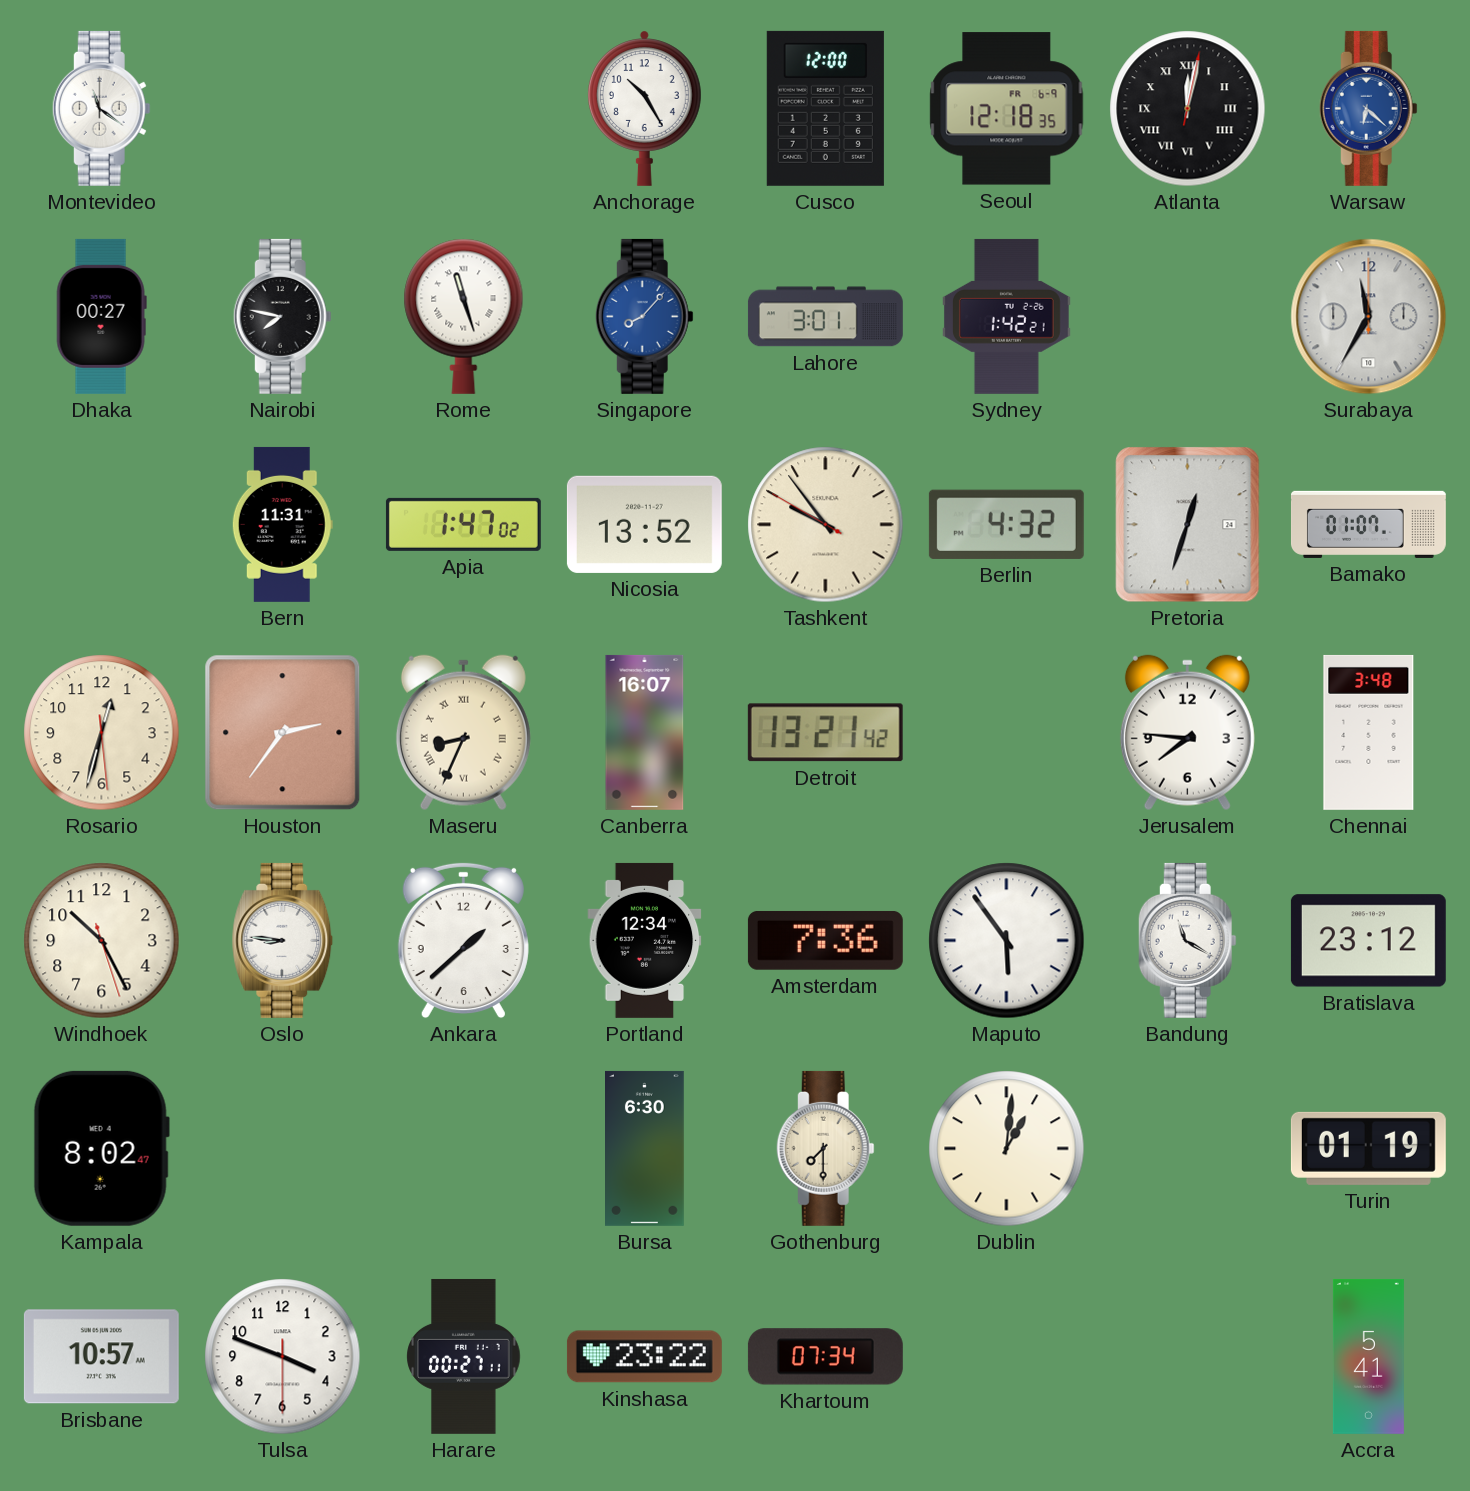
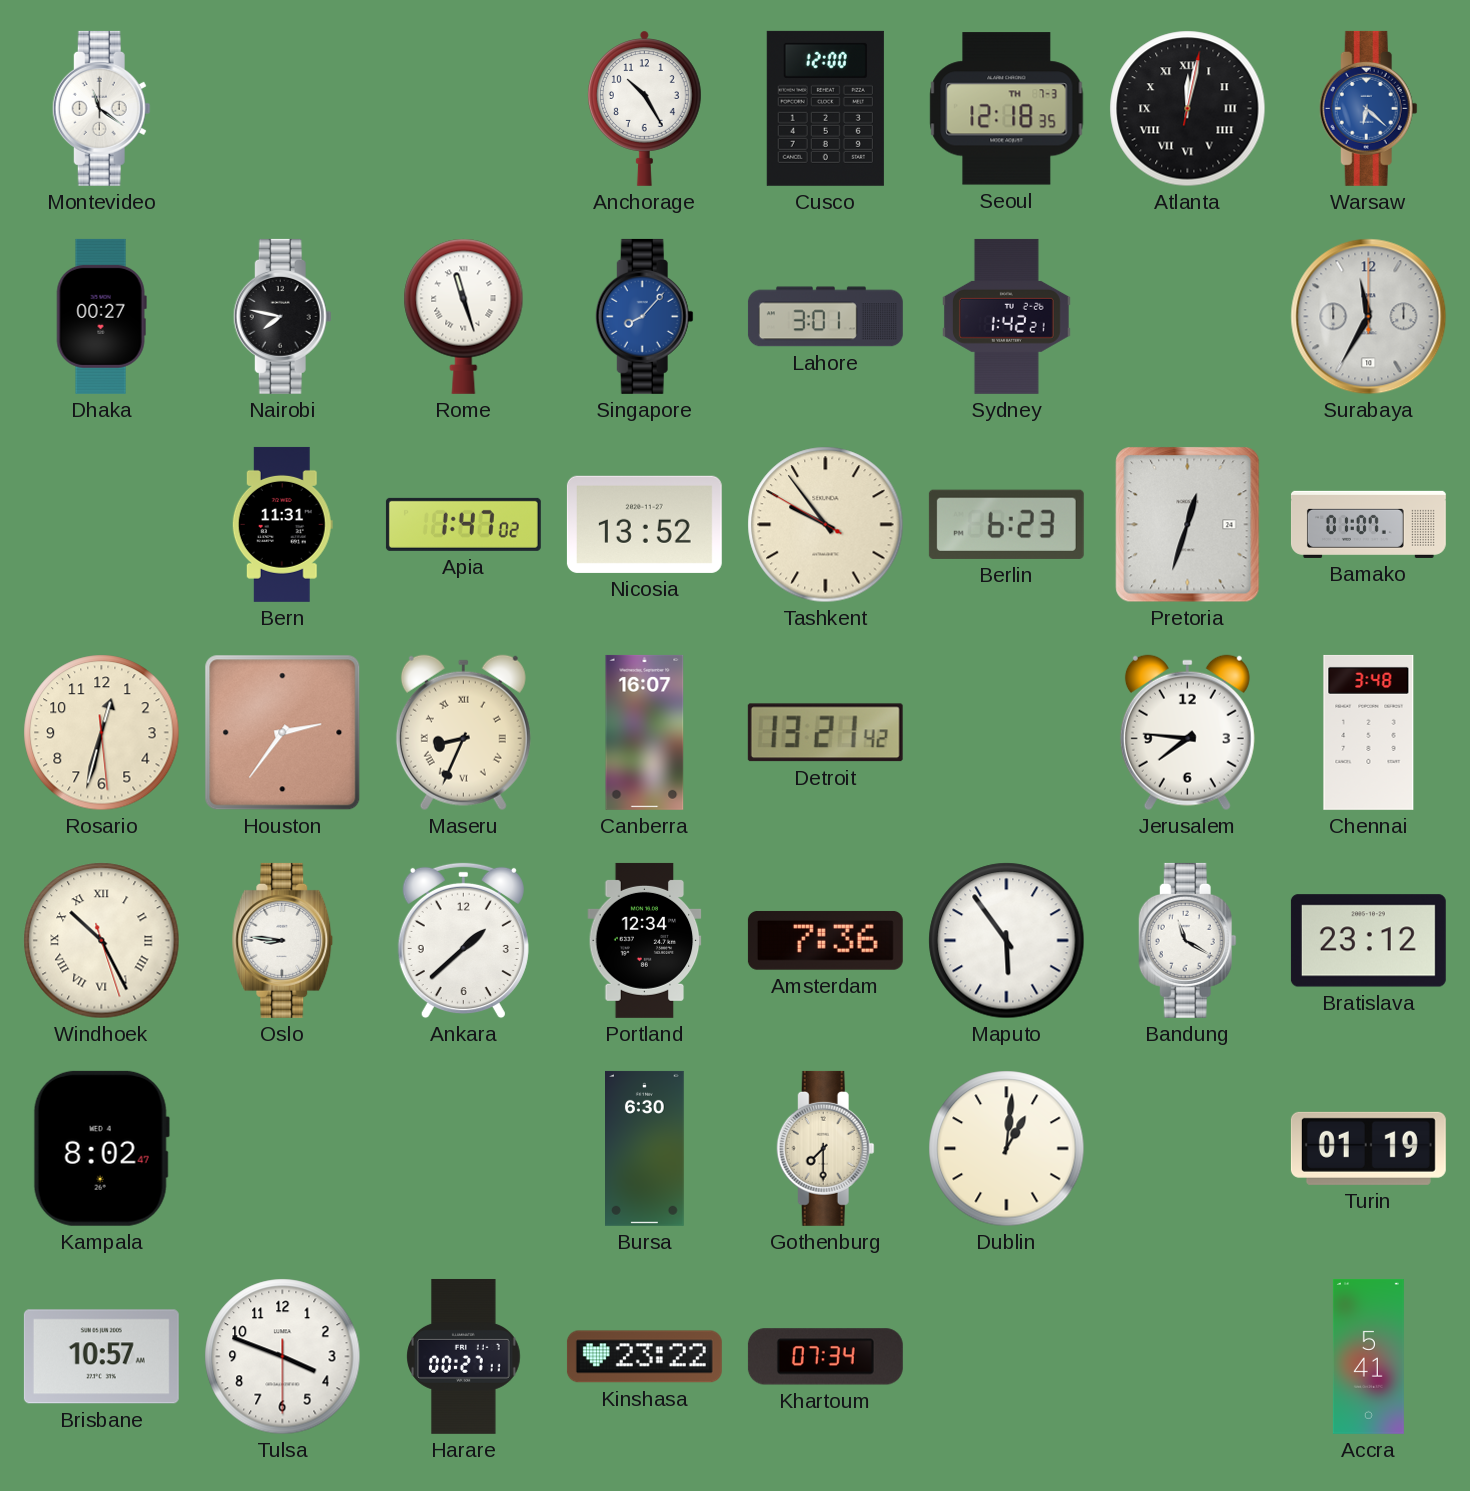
Seoul date: FR 6-9 -> TH 7-3 (1007, 109)
Berlin: 4:32 -> 6:23 (1006, 524)
Windhoek numerals: Arabic -> Roman (102, 941)
